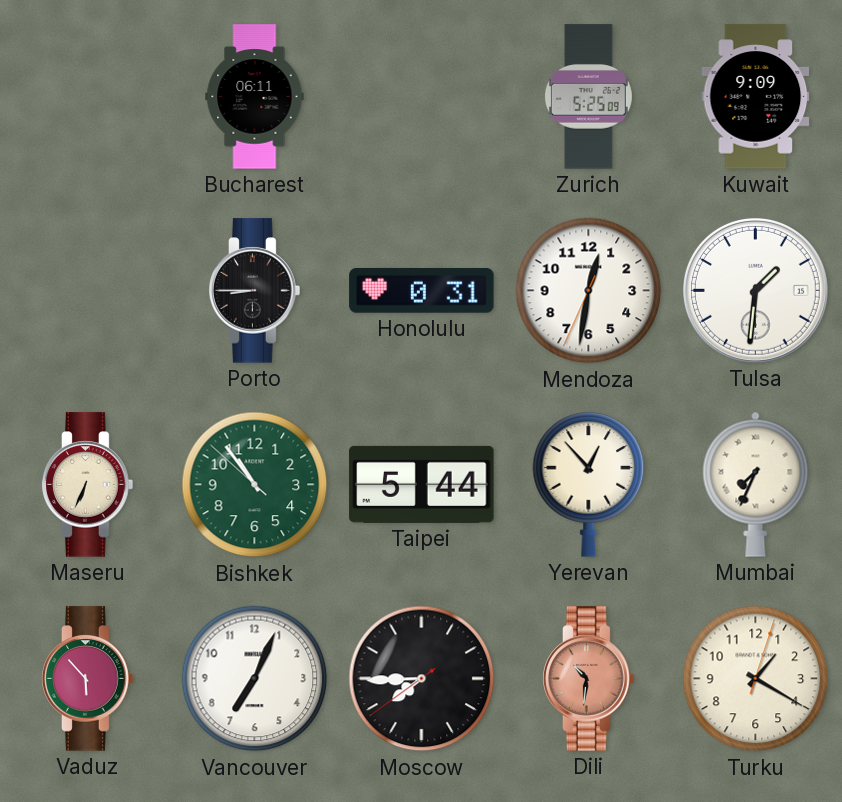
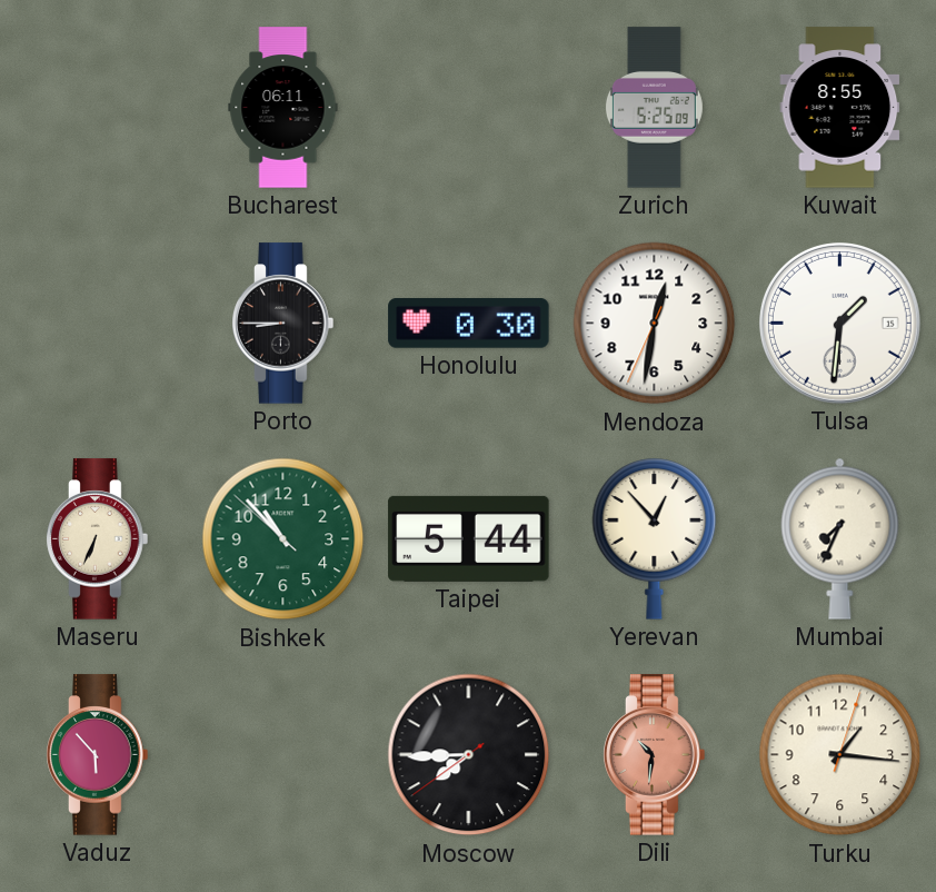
Kuwait: 9:09 -> 8:55 (840, 108)
Honolulu: 0:31 -> 0:30 (469, 324)
Bishkek: 10:53 -> 10:52 (283, 539)
Vancouver: 7:04 -> none (255, 679)
Turku: 1:20 -> 1:16 (840, 755)
